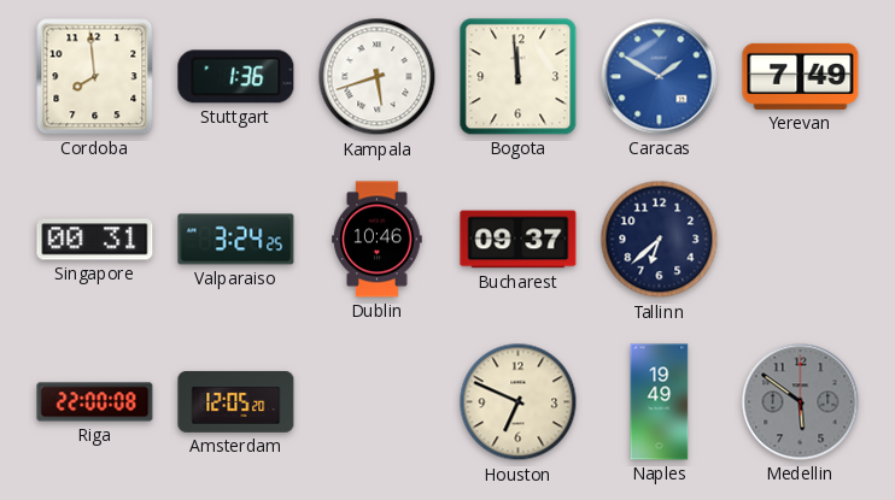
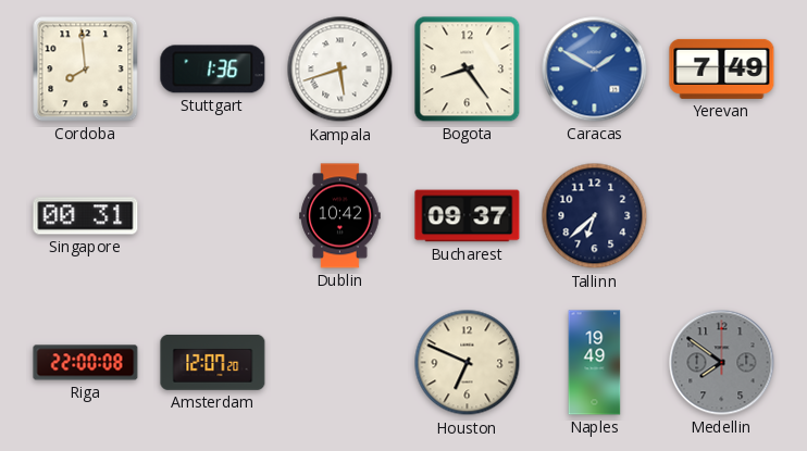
Bogota: 11:59 -> 8:24 (468, 70)
Valparaiso: 3:24 -> none (236, 240)
Dublin: 10:46 -> 10:42 (340, 216)
Amsterdam: 12:05 -> 12:07 (213, 362)
Medellin: 5:51 -> 7:51 (722, 363)
